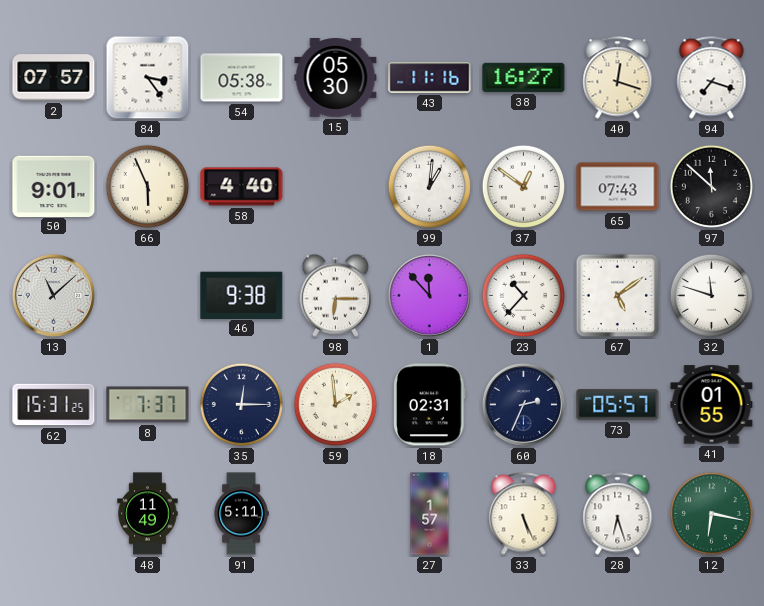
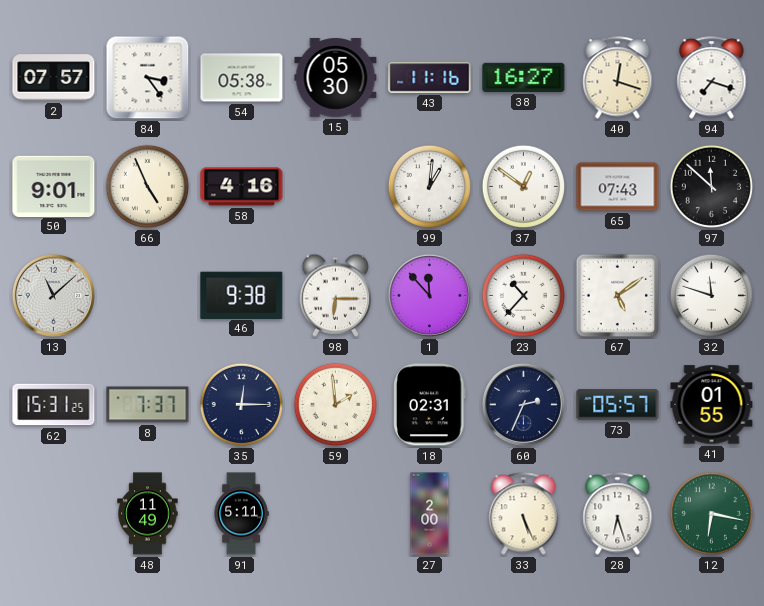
66: 5:56 -> 4:56 (147, 186)
58: 4:40 -> 4:16 (242, 187)
27: 1:57 -> 2:00 (430, 514)
